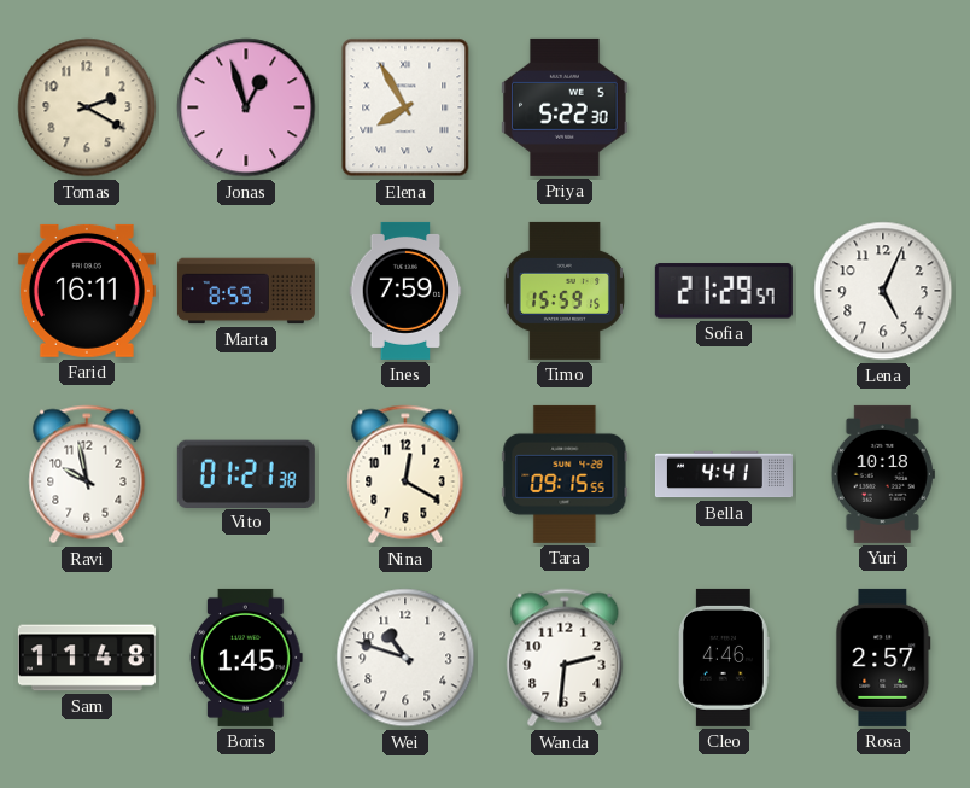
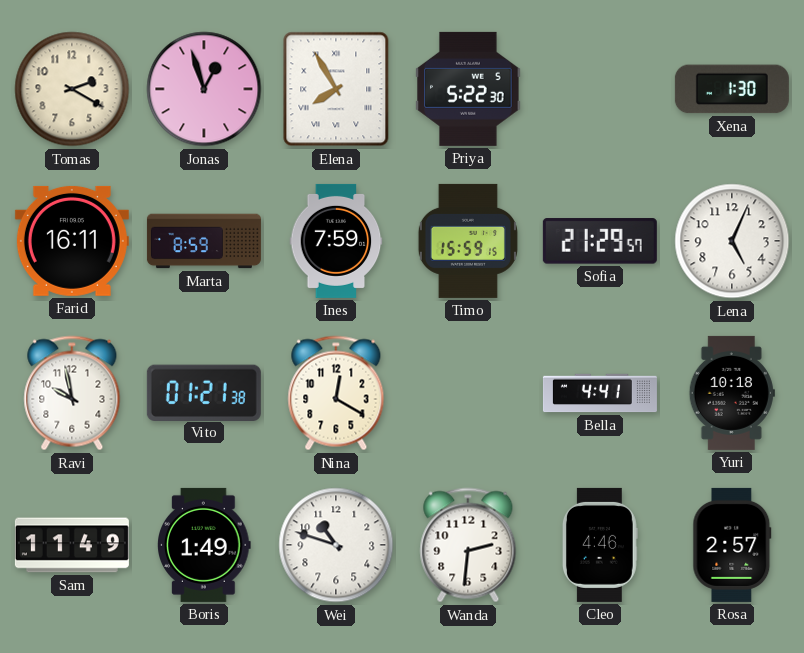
Xena: none -> 1:30 (732, 89)
Tara: 09:15 -> none (565, 474)
Sam: 11:48 -> 11:49 (72, 545)
Boris: 1:45 -> 1:49 (205, 545)
